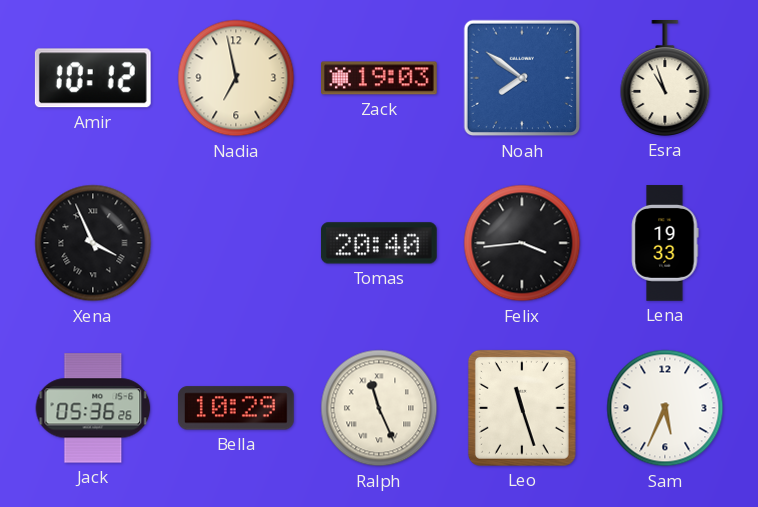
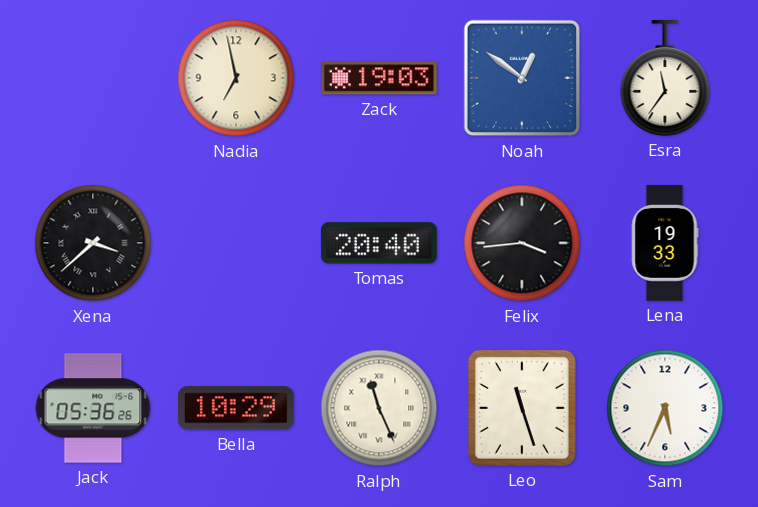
Amir: 10:12 -> none (93, 78)
Noah: 7:51 -> 12:51 (522, 78)
Esra: 10:57 -> 11:36 (665, 79)
Xena: 3:56 -> 3:38 (93, 243)
